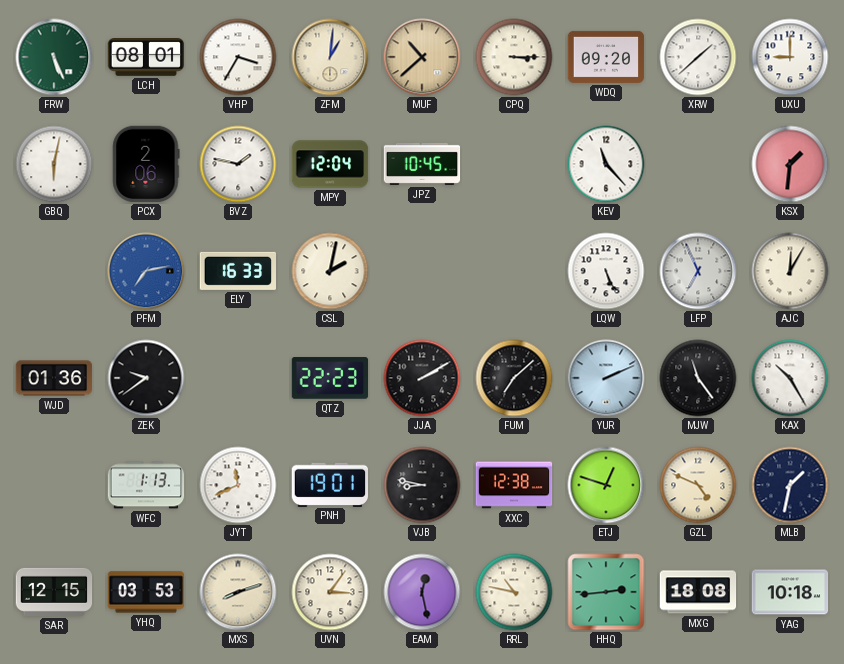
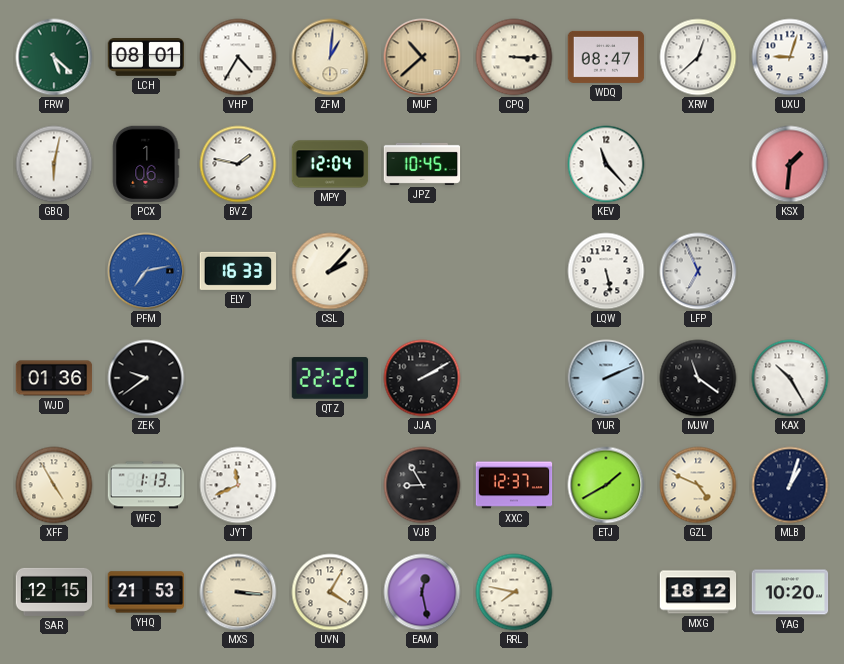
FRW: 5:26 -> 5:22 (54, 57)
VHP: 3:35 -> 4:35 (238, 57)
WDQ: 09:20 -> 08:47 (606, 57)
XRW: 1:38 -> 12:38 (698, 57)
UXU: 9:00 -> 9:03 (790, 57)
PCX: 2:06 -> 1:06 (146, 164)
CSL: 2:02 -> 2:07 (330, 271)
LQW: 5:26 -> 5:28 (606, 271)
AJC: 12:05 -> none (790, 271)
QTZ: 22:23 -> 22:22 (330, 378)
FUM: 7:08 -> none (514, 378)
MJW: 11:24 -> 11:21 (698, 378)
XFF: none -> 4:55 (54, 485)
PNH: 19:01 -> none (329, 484)
VJB: 8:47 -> 8:55 (422, 485)
XXC: 12:38 -> 12:37 (514, 485)
ETJ: 12:48 -> 1:40 (606, 485)
MLB: 1:32 -> 1:03 (790, 485)
YHQ: 03:53 -> 21:53 (146, 592)
MXS: 8:12 -> 3:16 (238, 592)
UVN: 3:06 -> 4:05 (330, 592)
RRL: 10:47 -> 7:47 (514, 592)
HHQ: 2:44 -> none (606, 592)
MXG: 18:08 -> 18:12 (698, 592)
YAG: 10:18 -> 10:20 (790, 592)
